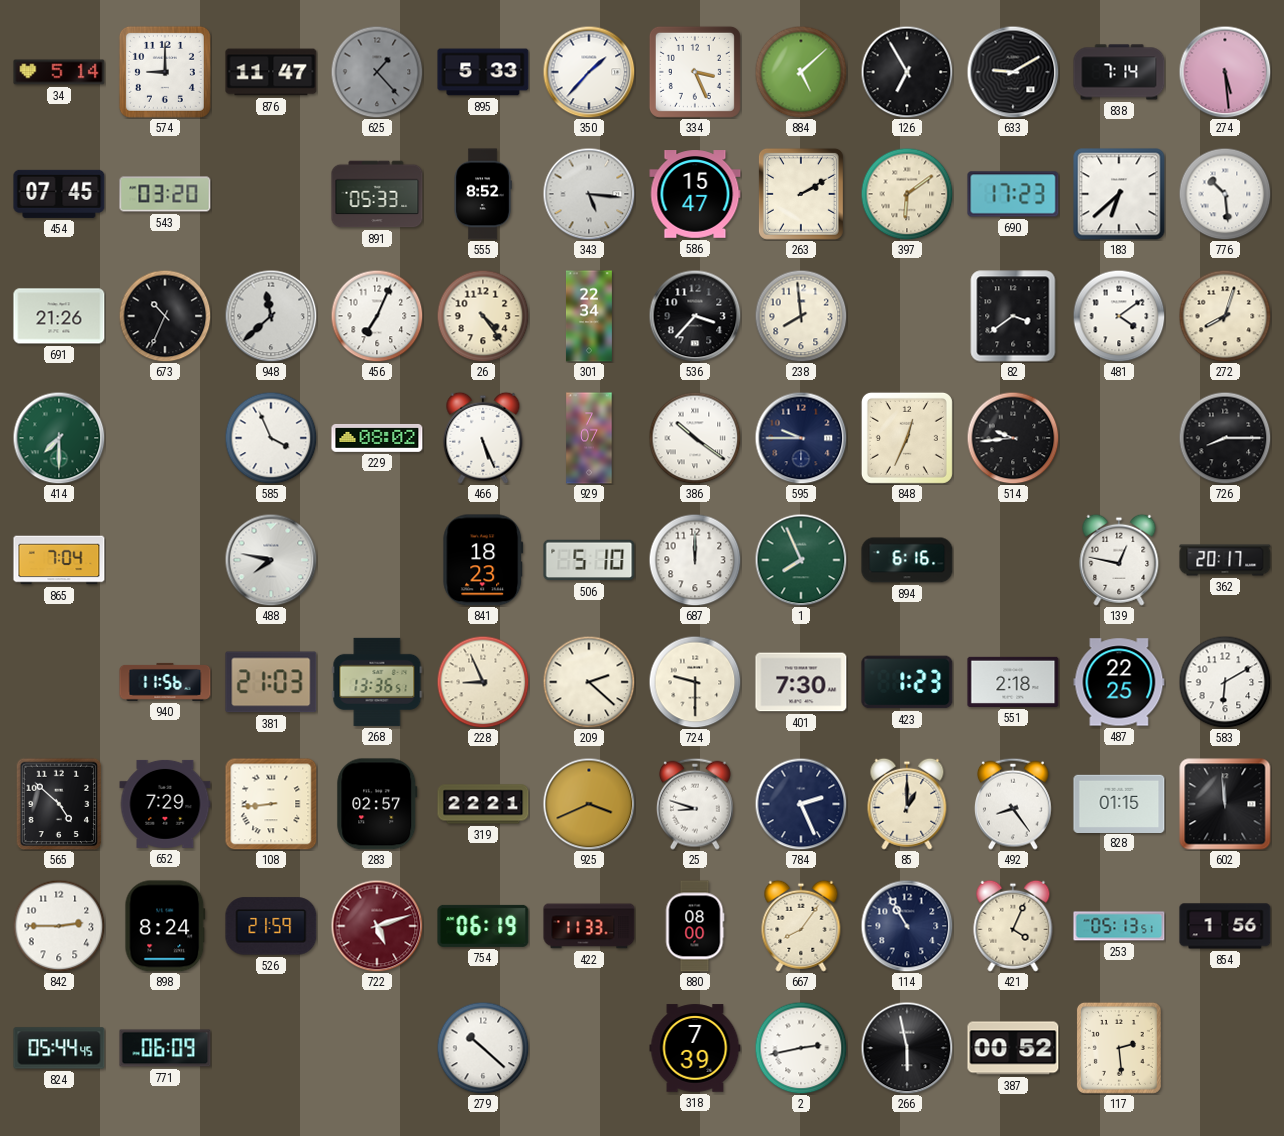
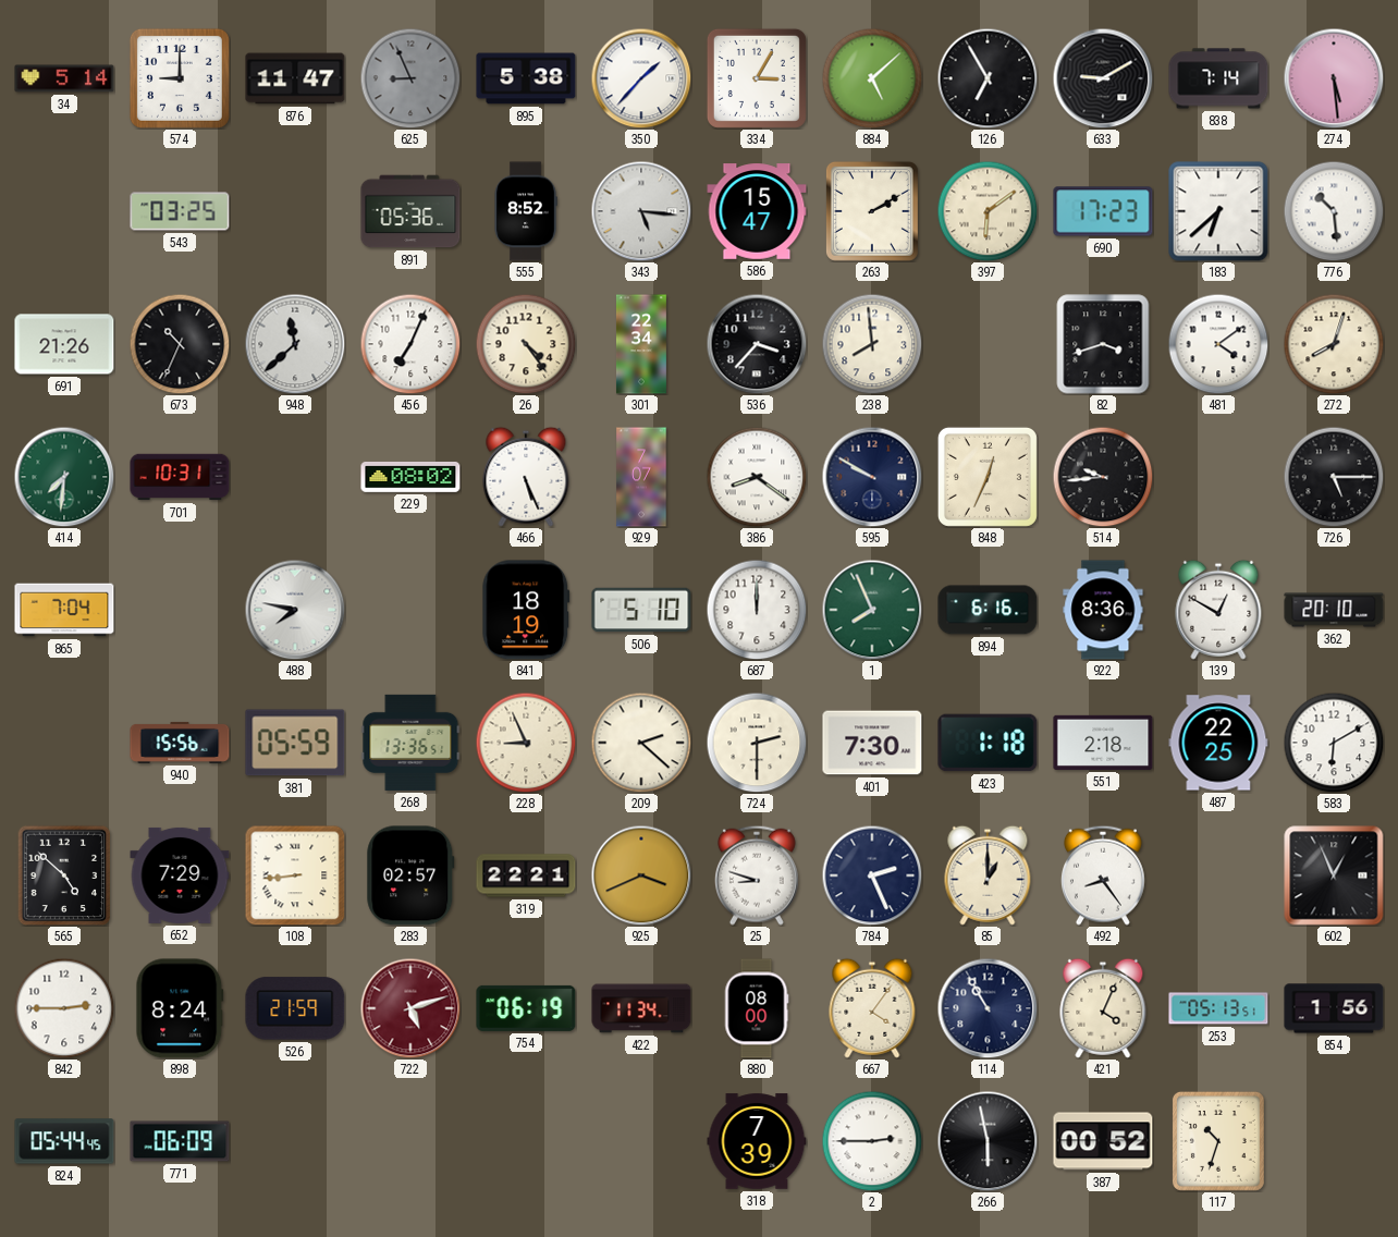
625: 1:23 -> 8:56 (410, 78)
895: 5:33 -> 5:38 (526, 78)
334: 3:26 -> 3:05 (757, 78)
454: 07:45 -> none (59, 194)
543: 03:20 -> 03:25 (180, 211)
891: 05:33 -> 05:36 (410, 211)
82: 3:39 -> 3:42 (1103, 344)
414: 7:30 -> 7:31 (64, 477)
701: none -> 10:31 (180, 477)
585: 3:56 -> none (271, 438)
386: 10:21 -> 8:21 (757, 477)
595: 9:45 -> 9:50 (872, 477)
726: 8:15 -> 5:15 (1334, 477)
841: 18:23 -> 18:19 (526, 610)
922: none -> 8:36 (1103, 610)
139: 12:47 -> 12:50 (1218, 610)
362: 20:17 -> 20:10 (1334, 610)
940: 11:56 -> 15:56 (180, 743)
381: 21:03 -> 05:59 (295, 743)
724: 9:30 -> 2:30 (757, 743)
423: 1:23 -> 1:18 (988, 743)
828: 01:15 -> none (1119, 803)
602: 11:59 -> 12:56 (1334, 875)
422: 11:33 -> 11:34 (641, 1008)
667: 8:06 -> 4:06 (872, 1008)
279: 10:22 -> none (483, 1048)
2: 2:43 -> 2:45 (872, 1141)
117: 2:29 -> 10:33 (1218, 1141)
